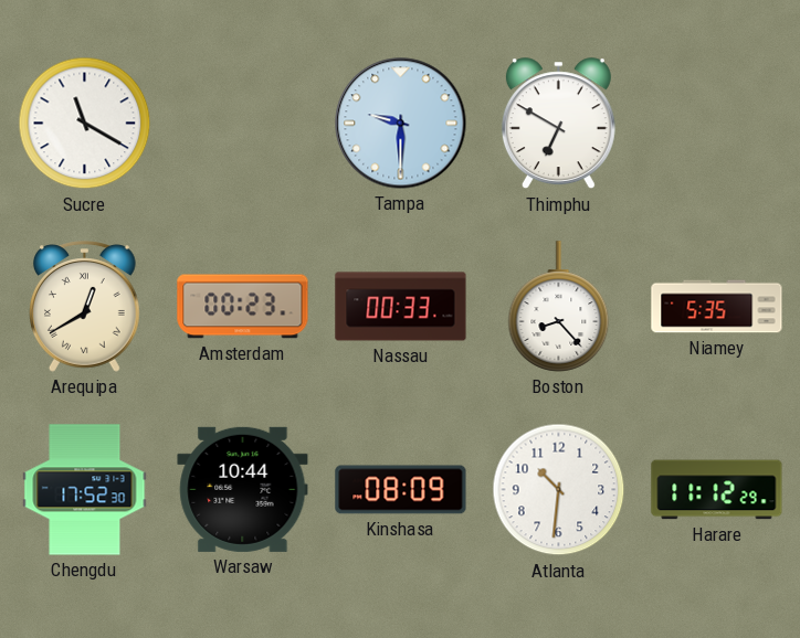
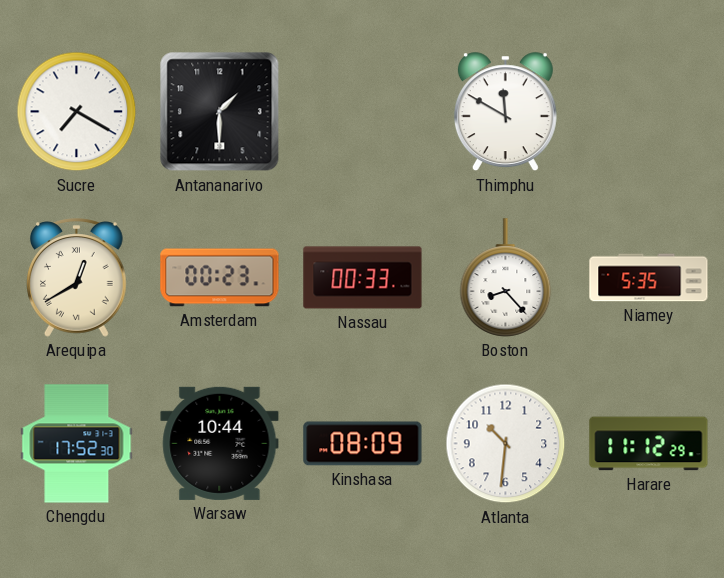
Sucre: 11:20 -> 7:20 (77, 112)
Antananarivo: none -> 1:30 (220, 112)
Tampa: 9:30 -> none (401, 124)
Thimphu: 6:50 -> 11:50 (505, 112)
